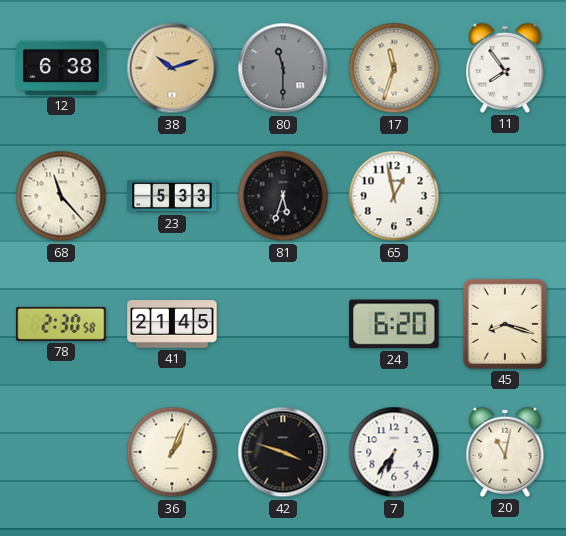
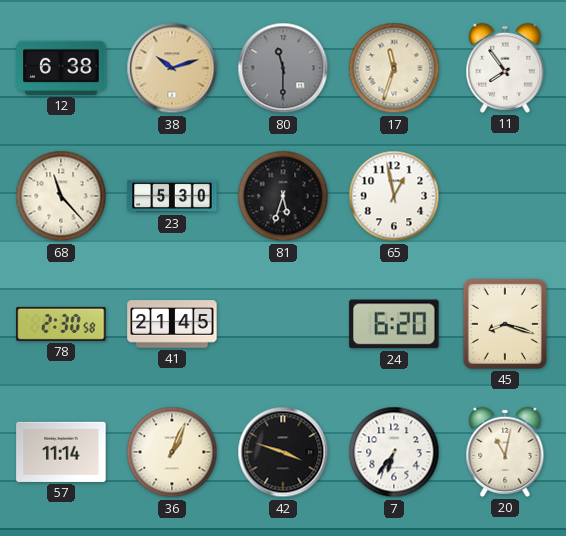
23: 5:33 -> 5:30 (172, 196)
57: none -> 11:14 (61, 452)
